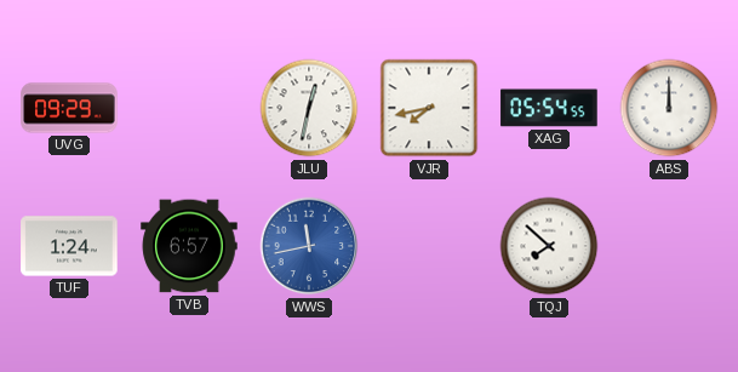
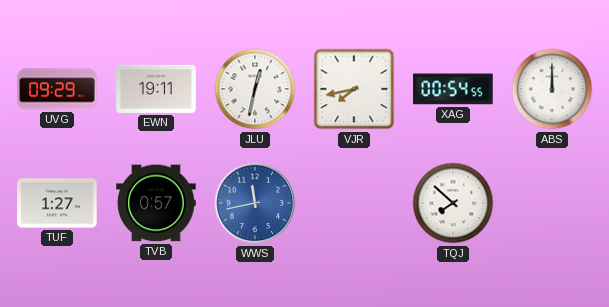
EWN: none -> 19:11 (156, 89)
XAG: 05:54 -> 00:54 (453, 89)
TUF: 1:24 -> 1:27 (57, 203)
TVB: 6:57 -> 0:57 (156, 203)
